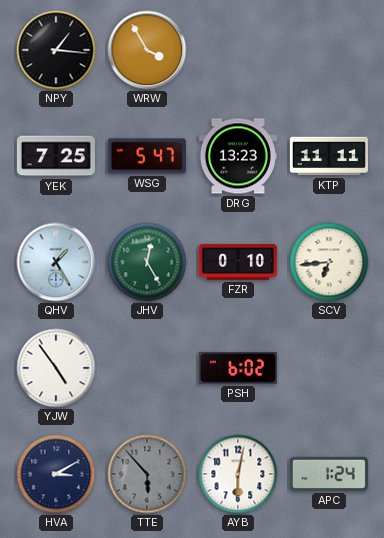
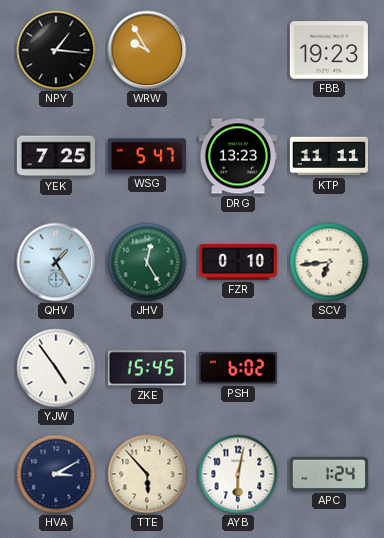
WRW: 3:55 -> 9:55 (147, 50)
FBB: none -> 19:23 (329, 50)
ZKE: none -> 15:45 (147, 368)
TTE dial: grey -> cream (147, 474)
